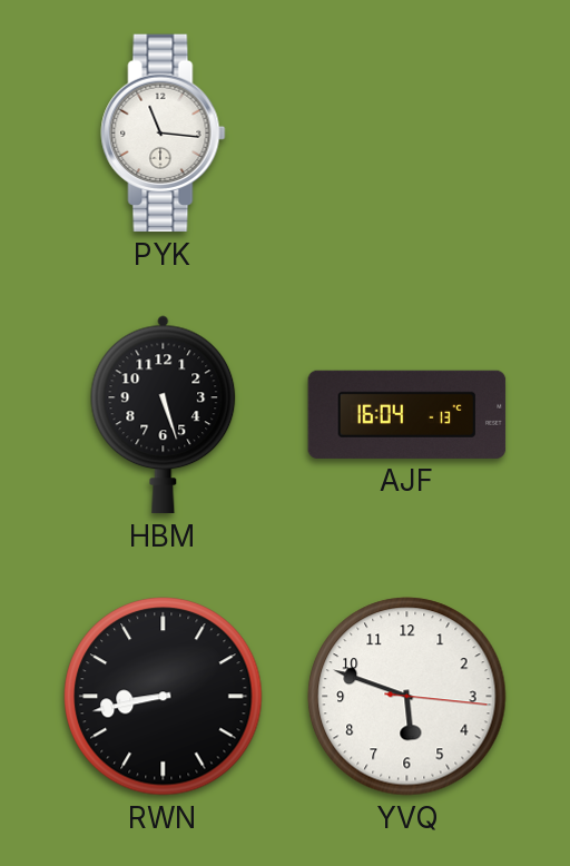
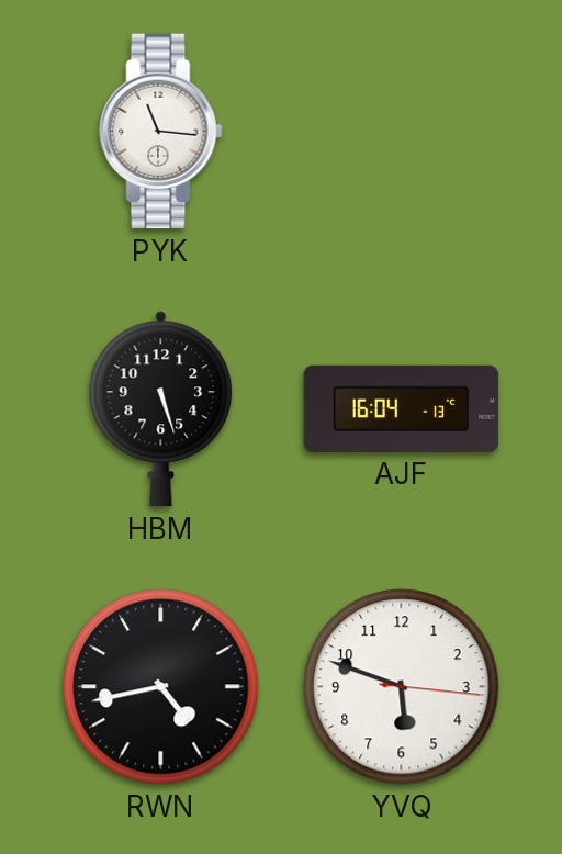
RWN: 8:43 -> 4:43 (161, 687)
